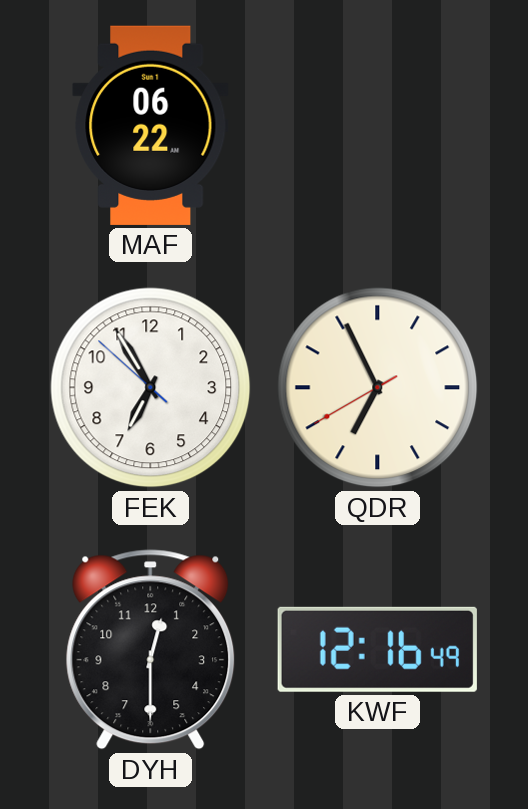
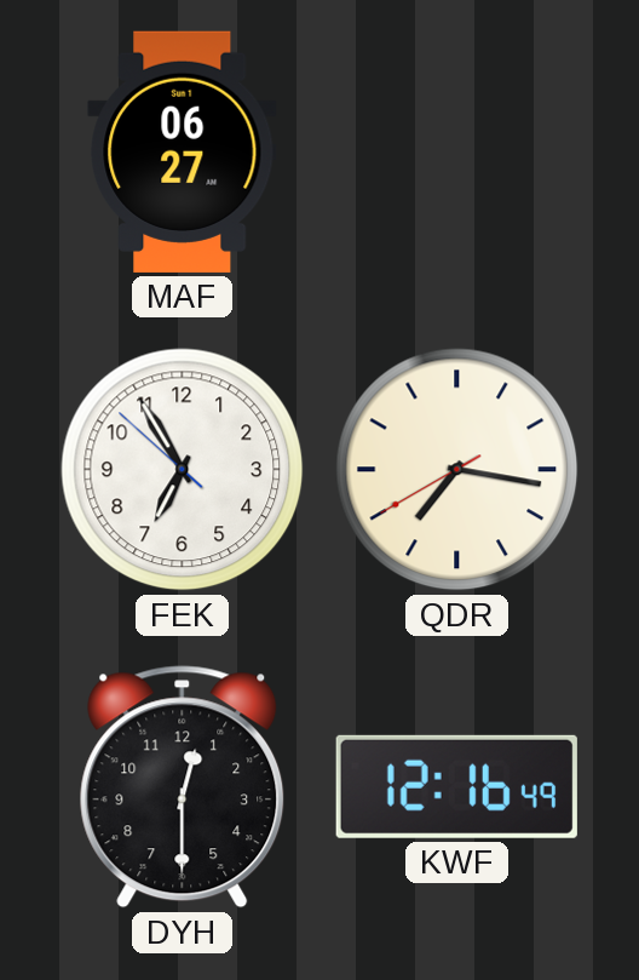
MAF: 06:22 -> 06:27 (183, 151)
QDR: 6:55 -> 7:16 (457, 470)
